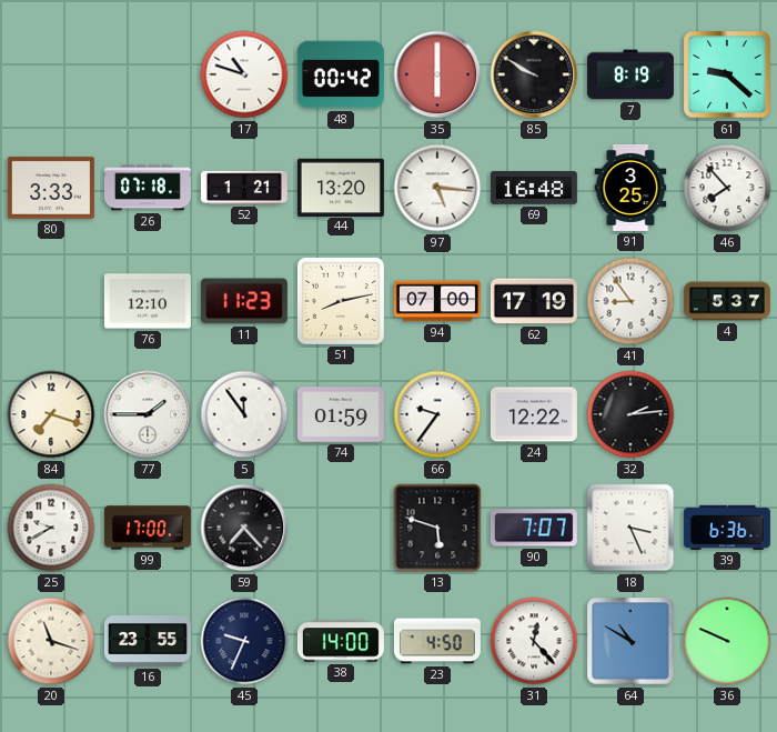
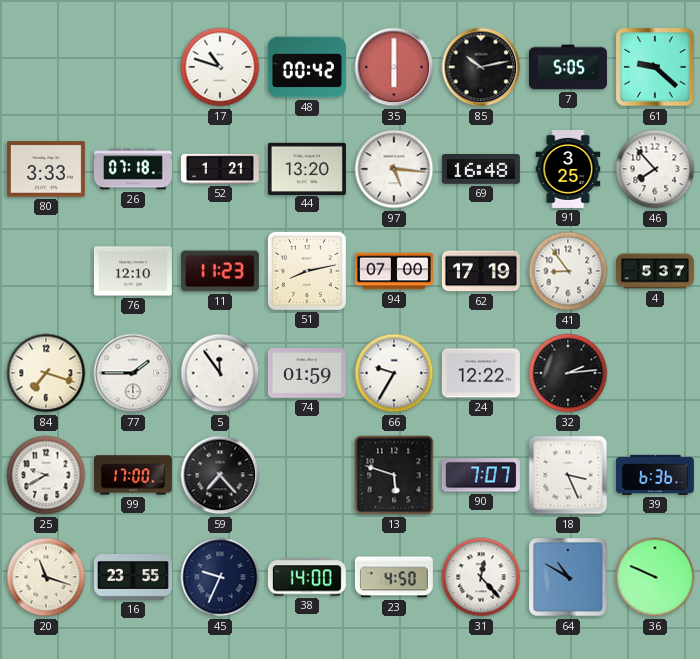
85: 9:50 -> 10:13 (481, 67)
7: 8:19 -> 5:05 (568, 67)
66: 9:36 -> 9:35 (394, 373)
